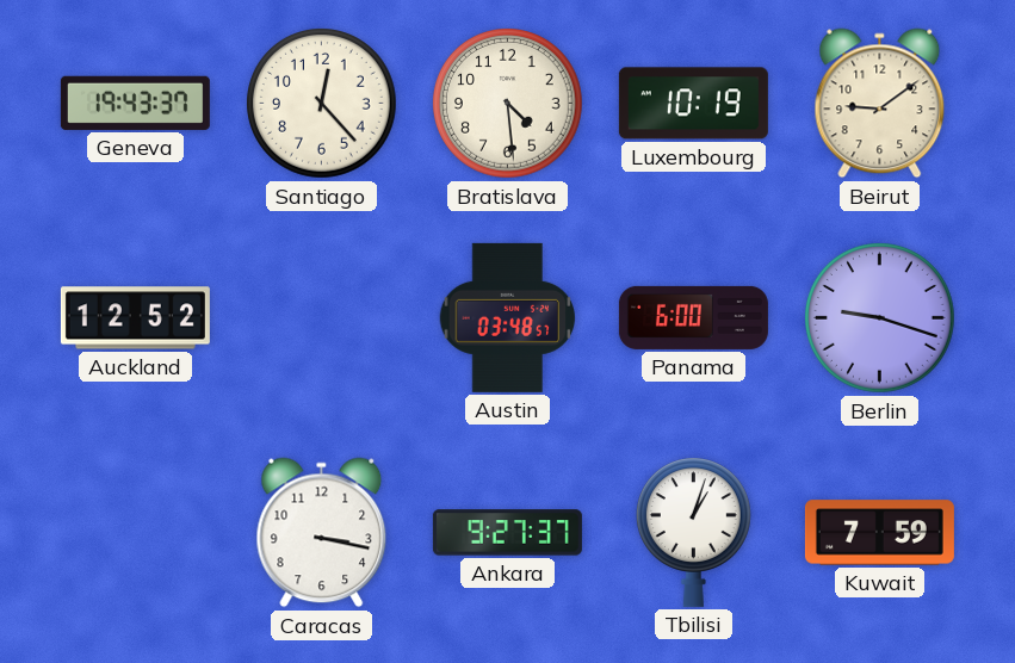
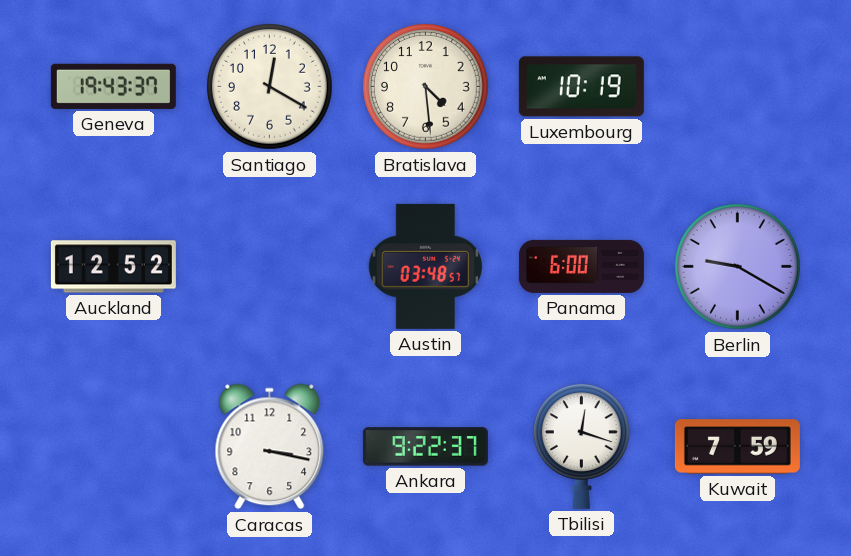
Santiago: 12:23 -> 12:20 (270, 87)
Beirut: 9:09 -> none (880, 104)
Berlin: 9:18 -> 9:20 (738, 267)
Ankara: 9:27 -> 9:22 (425, 447)
Tbilisi: 1:03 -> 12:18 (581, 446)
